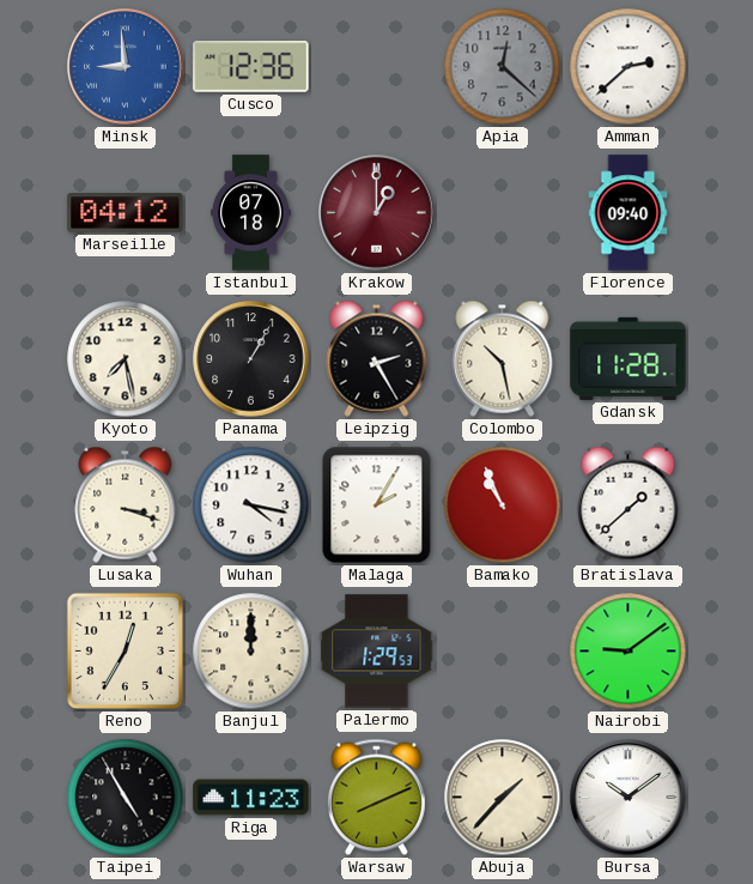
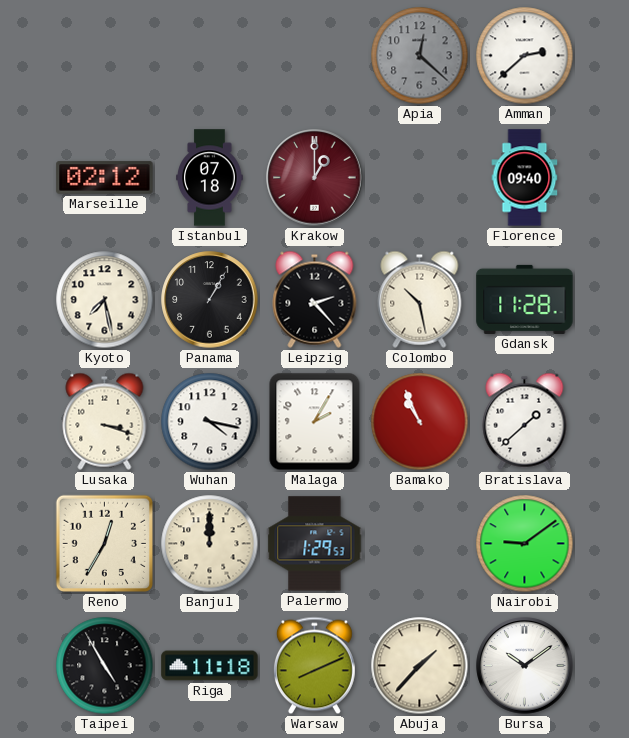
Minsk: 8:59 -> none (126, 67)
Cusco: 12:36 -> none (251, 67)
Marseille: 04:12 -> 02:12 (105, 178)
Leipzig: 2:25 -> 2:23 (315, 299)
Riga: 11:23 -> 11:18 (210, 666)
